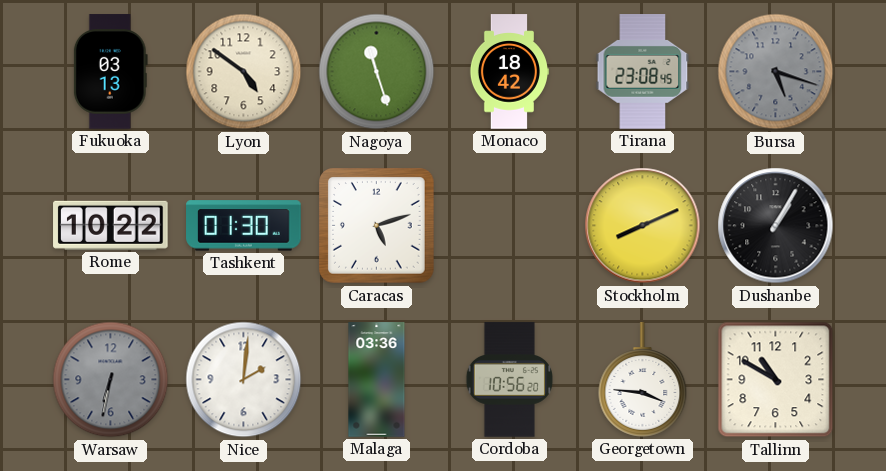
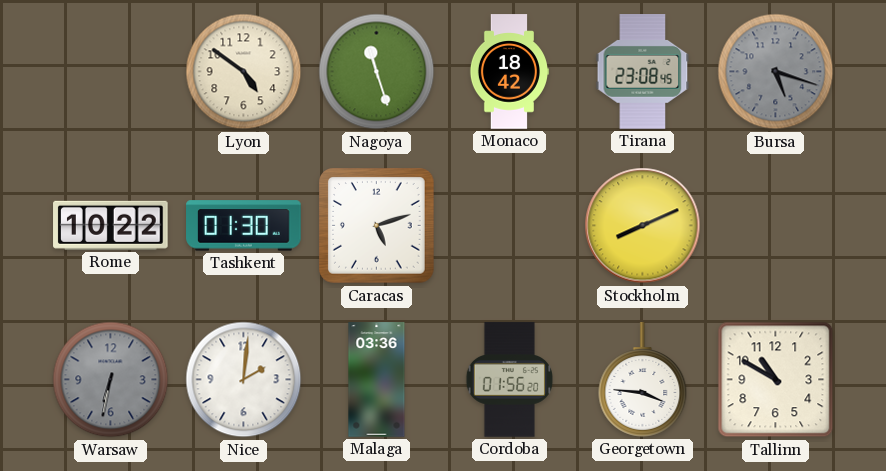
Fukuoka: 03:13 -> none (110, 72)
Dushanbe: 1:05 -> none (776, 226)
Cordoba: 10:56 -> 01:56 (509, 380)
